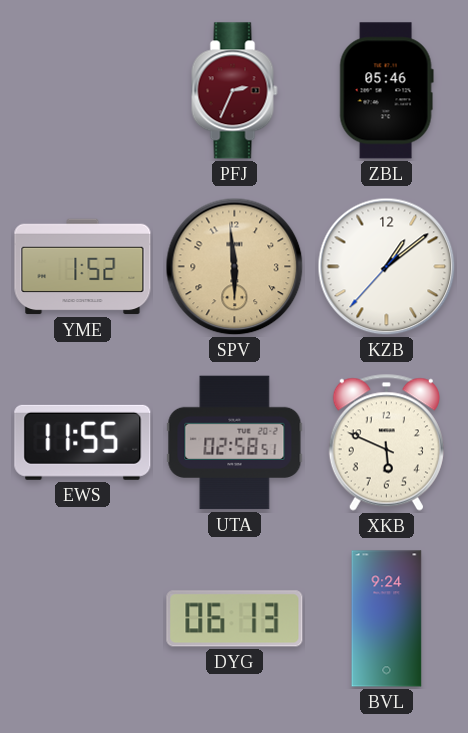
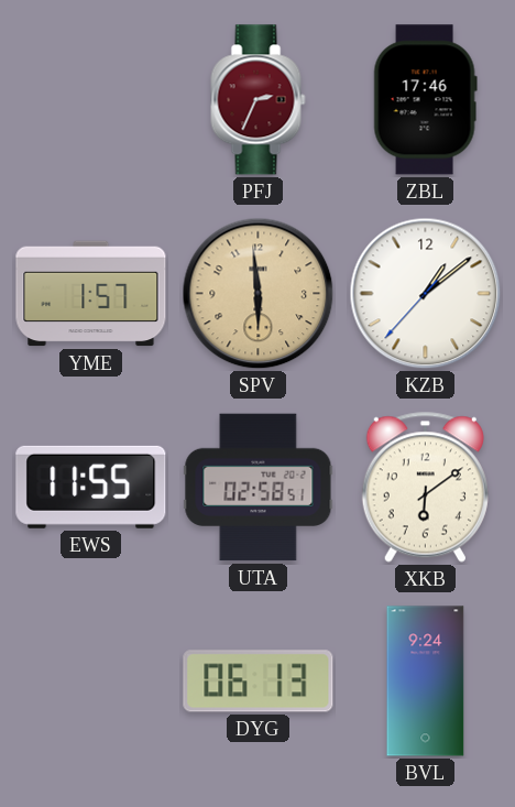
ZBL: 05:46 -> 17:46 (425, 100)
YME: 1:52 -> 1:57 (91, 294)
XKB: 5:49 -> 6:09 (425, 487)
